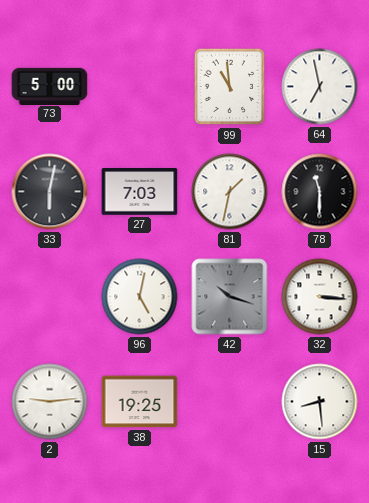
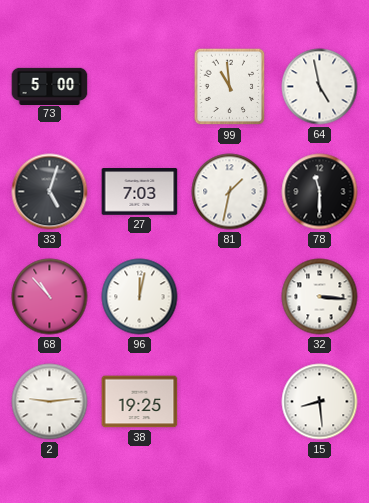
64: 6:58 -> 4:58 (320, 87)
33: 6:02 -> 5:03 (50, 192)
68: none -> 10:53 (50, 297)
96: 5:02 -> 12:02 (140, 297)
42: 10:18 -> none (230, 297)
